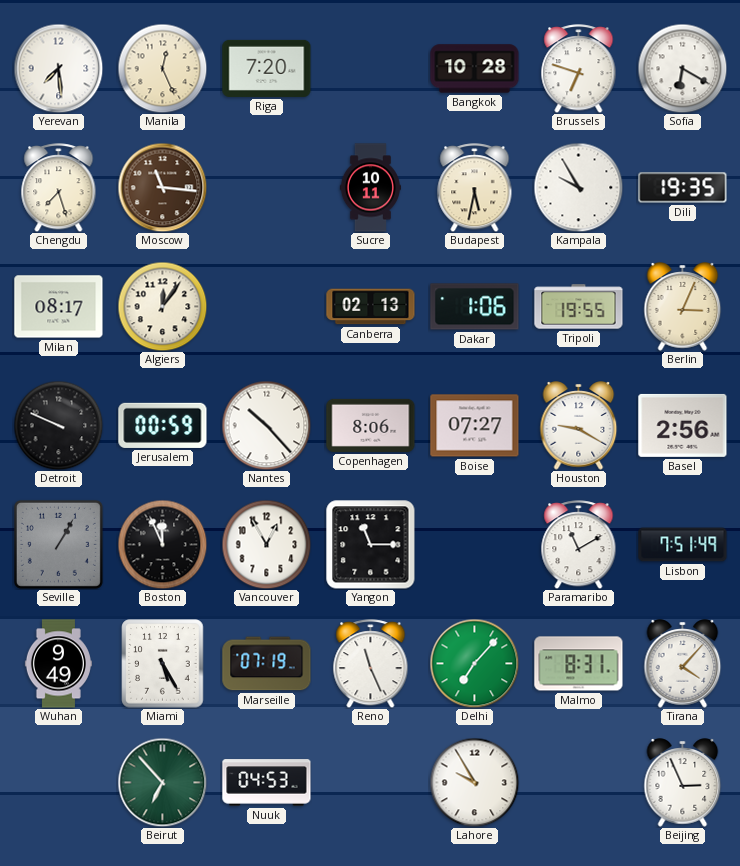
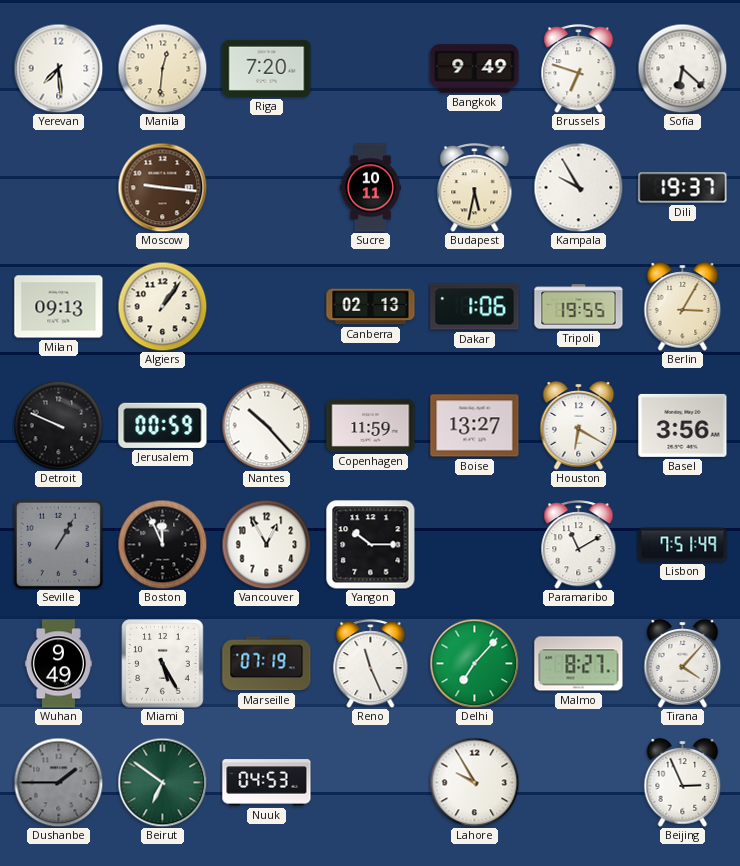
Manila: 12:26 -> 12:31 (162, 68)
Bangkok: 10:28 -> 9:49 (475, 69)
Sofia: 6:20 -> 6:22 (682, 68)
Chengdu: 7:27 -> none (59, 188)
Moscow: 11:16 -> 9:16 (162, 187)
Dili: 19:35 -> 19:37 (683, 188)
Milan: 08:17 -> 09:13 (59, 307)
Algiers: 12:06 -> 1:06 (162, 306)
Berlin: 3:04 -> 3:05 (683, 307)
Copenhagen: 8:06 -> 11:59 (371, 425)
Boise: 07:27 -> 13:27 (475, 426)
Houston: 9:20 -> 6:20 (579, 426)
Basel: 2:56 -> 3:56 (683, 425)
Yangon: 11:15 -> 10:15 (371, 545)
Malmo: 8:31 -> 8:27 (579, 664)
Dushanbe: none -> 1:45 (58, 782)
Beirut: 6:53 -> 6:51 (162, 782)
